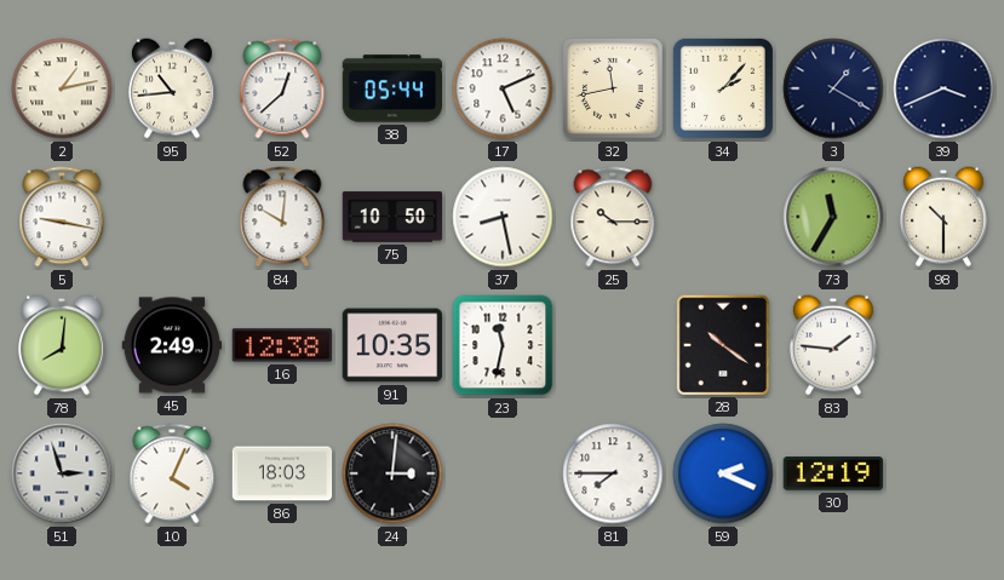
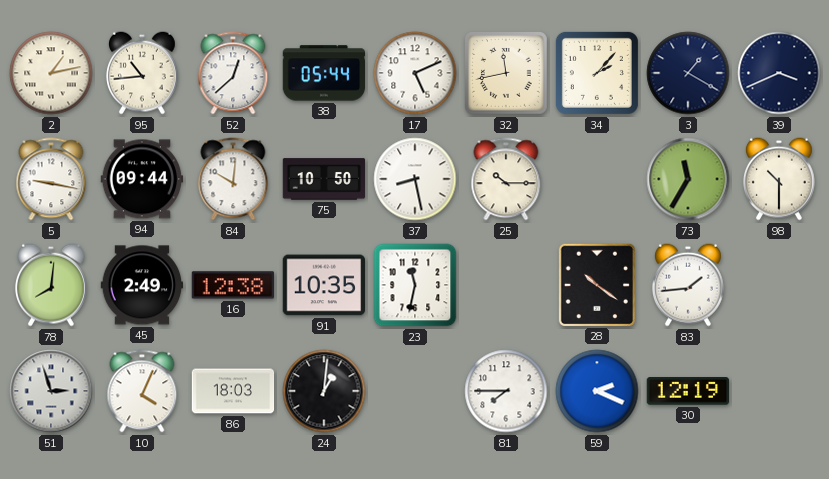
94: none -> 09:44 (142, 179)
83: 1:46 -> 1:44 (688, 285)
24: 3:01 -> 1:01 (324, 391)
